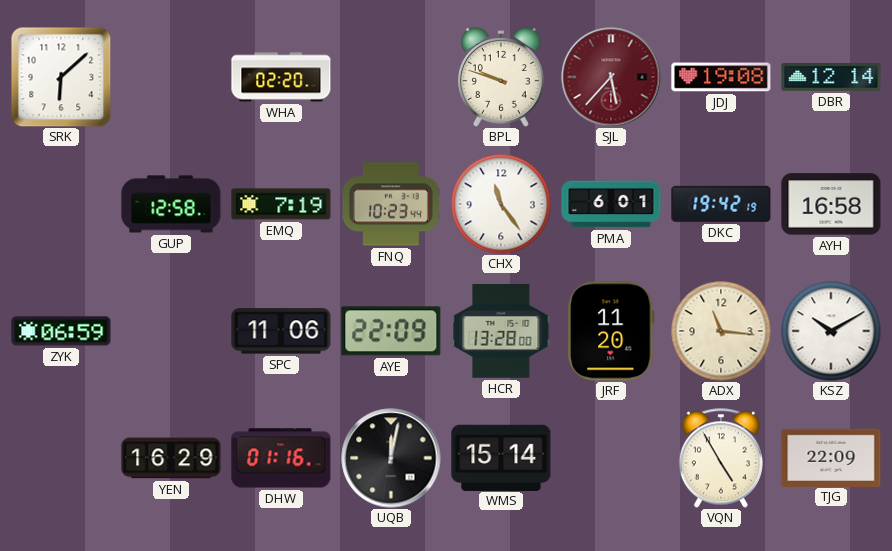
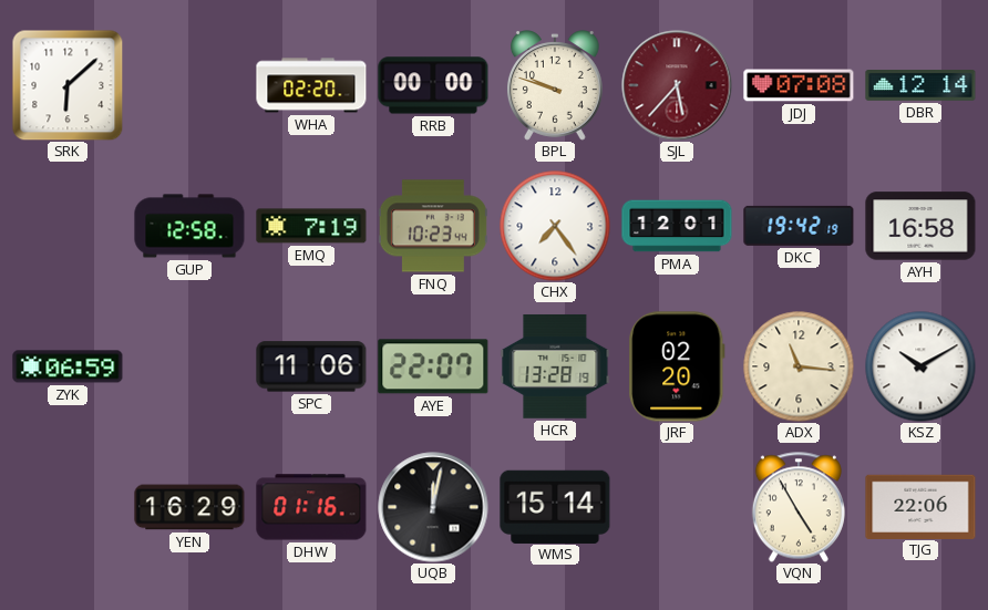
RRB: none -> 00:00 (433, 85)
JDJ: 19:08 -> 07:08 (799, 85)
CHX: 11:24 -> 7:24 (555, 226)
PMA: 6:01 -> 12:01 (677, 226)
AYE: 22:09 -> 22:07 (433, 366)
HCR: 13:28:00 -> 13:28:19 (555, 366)
JRF: 11:20 -> 02:20 (677, 366)
TJG: 22:09 -> 22:06 (920, 506)
